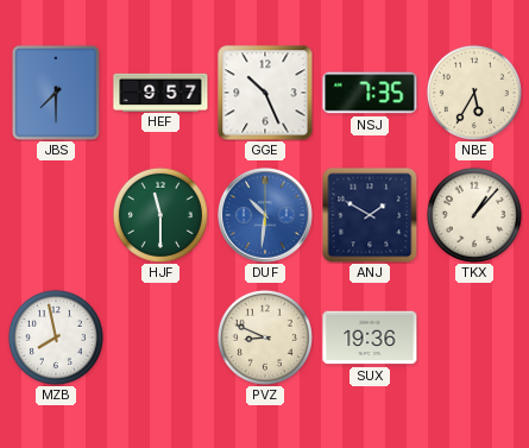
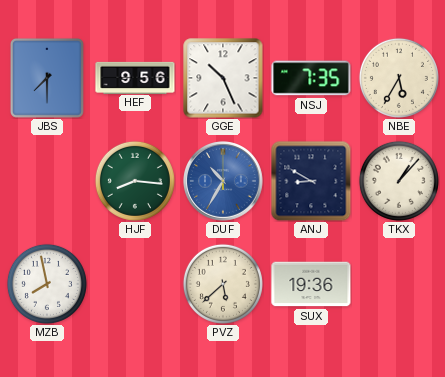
HEF: 9:57 -> 9:56 (135, 77)
HJF: 11:30 -> 8:16 (135, 181)
DUF: 10:31 -> 10:35 (224, 182)
ANJ: 1:50 -> 8:50 (311, 181)
PVZ: 8:49 -> 5:38 (223, 284)
